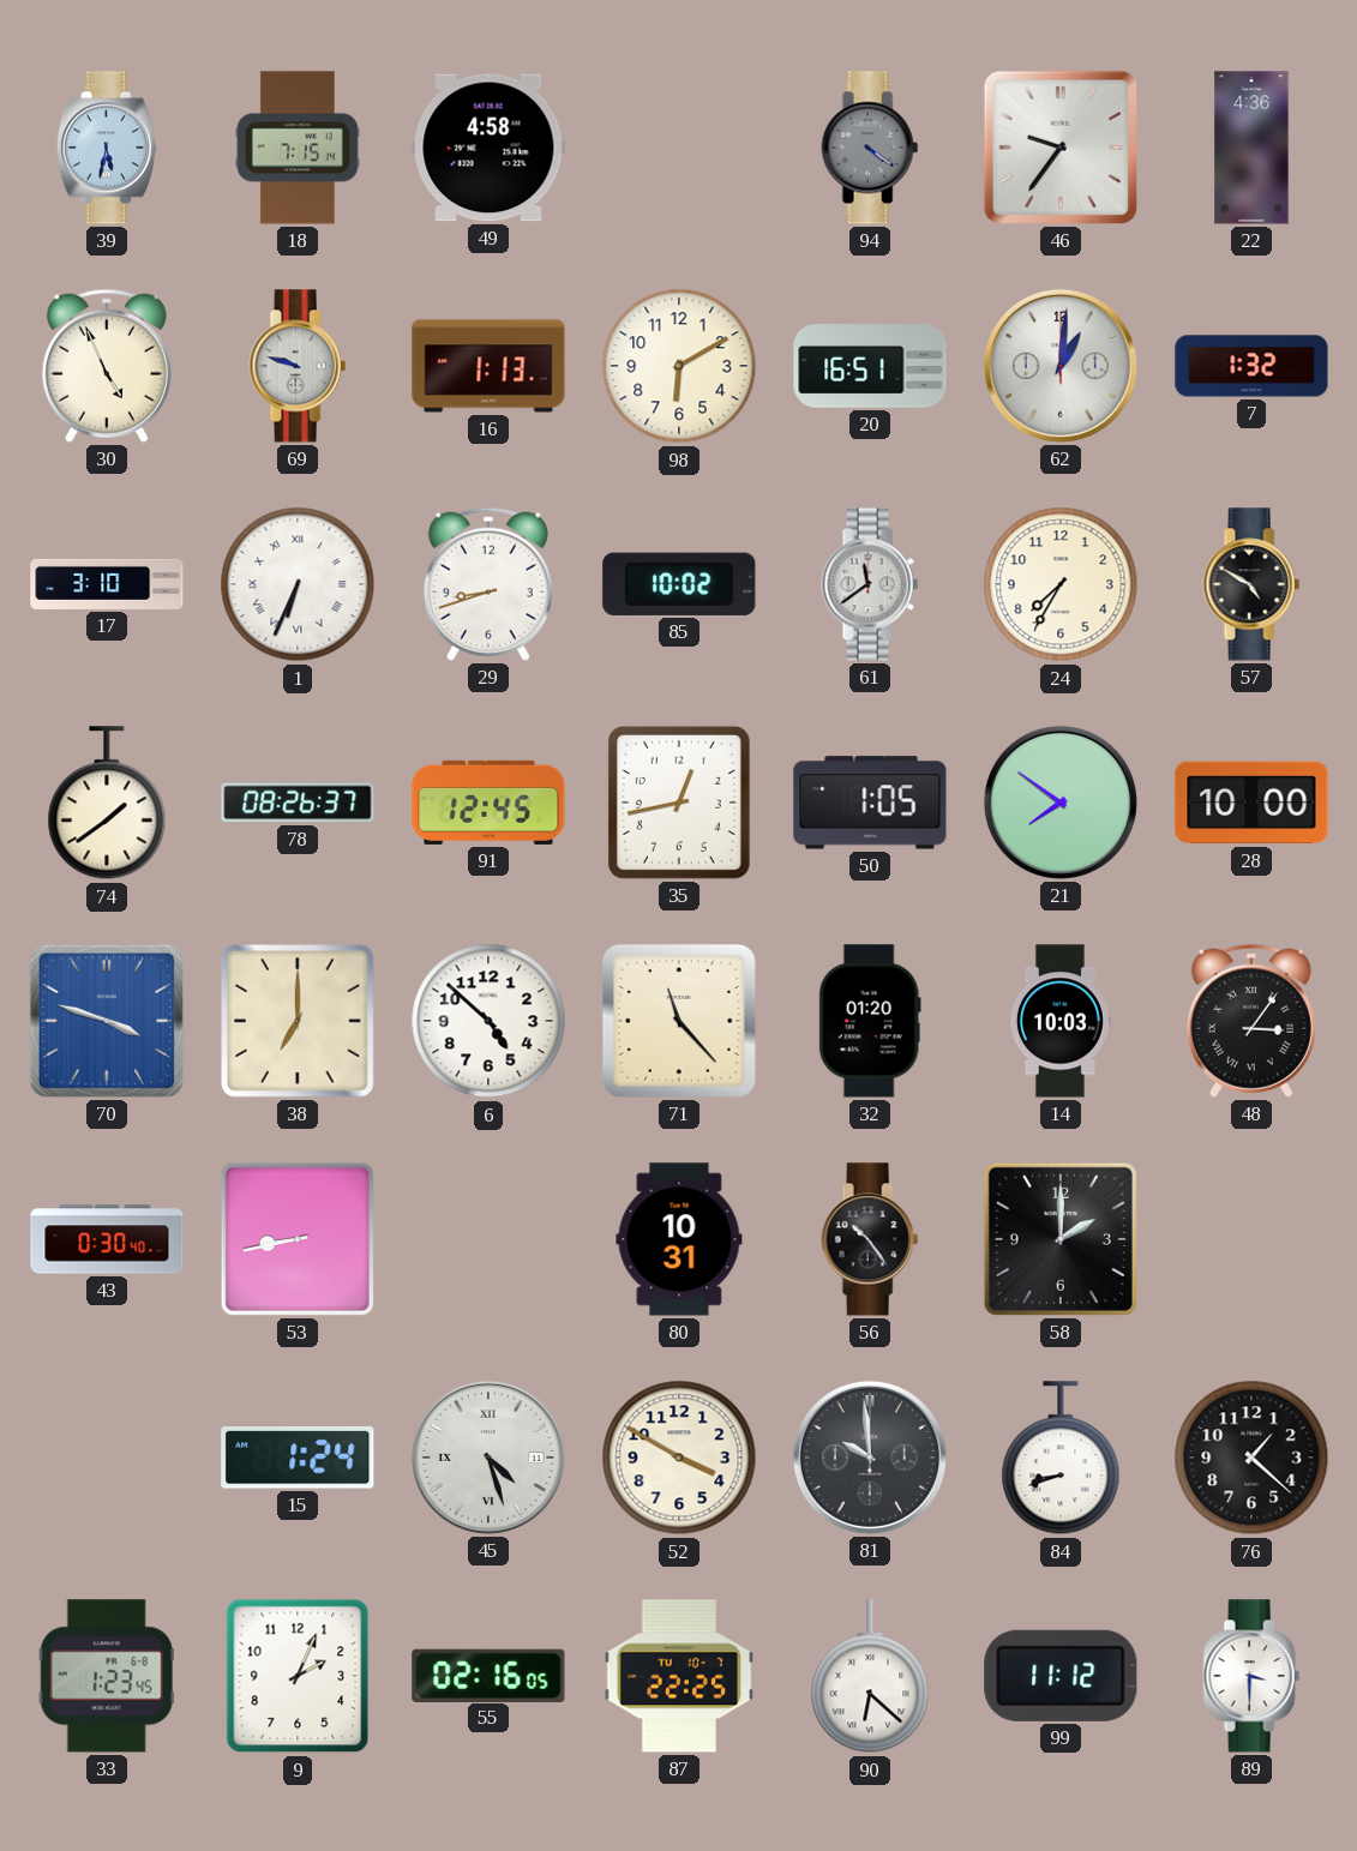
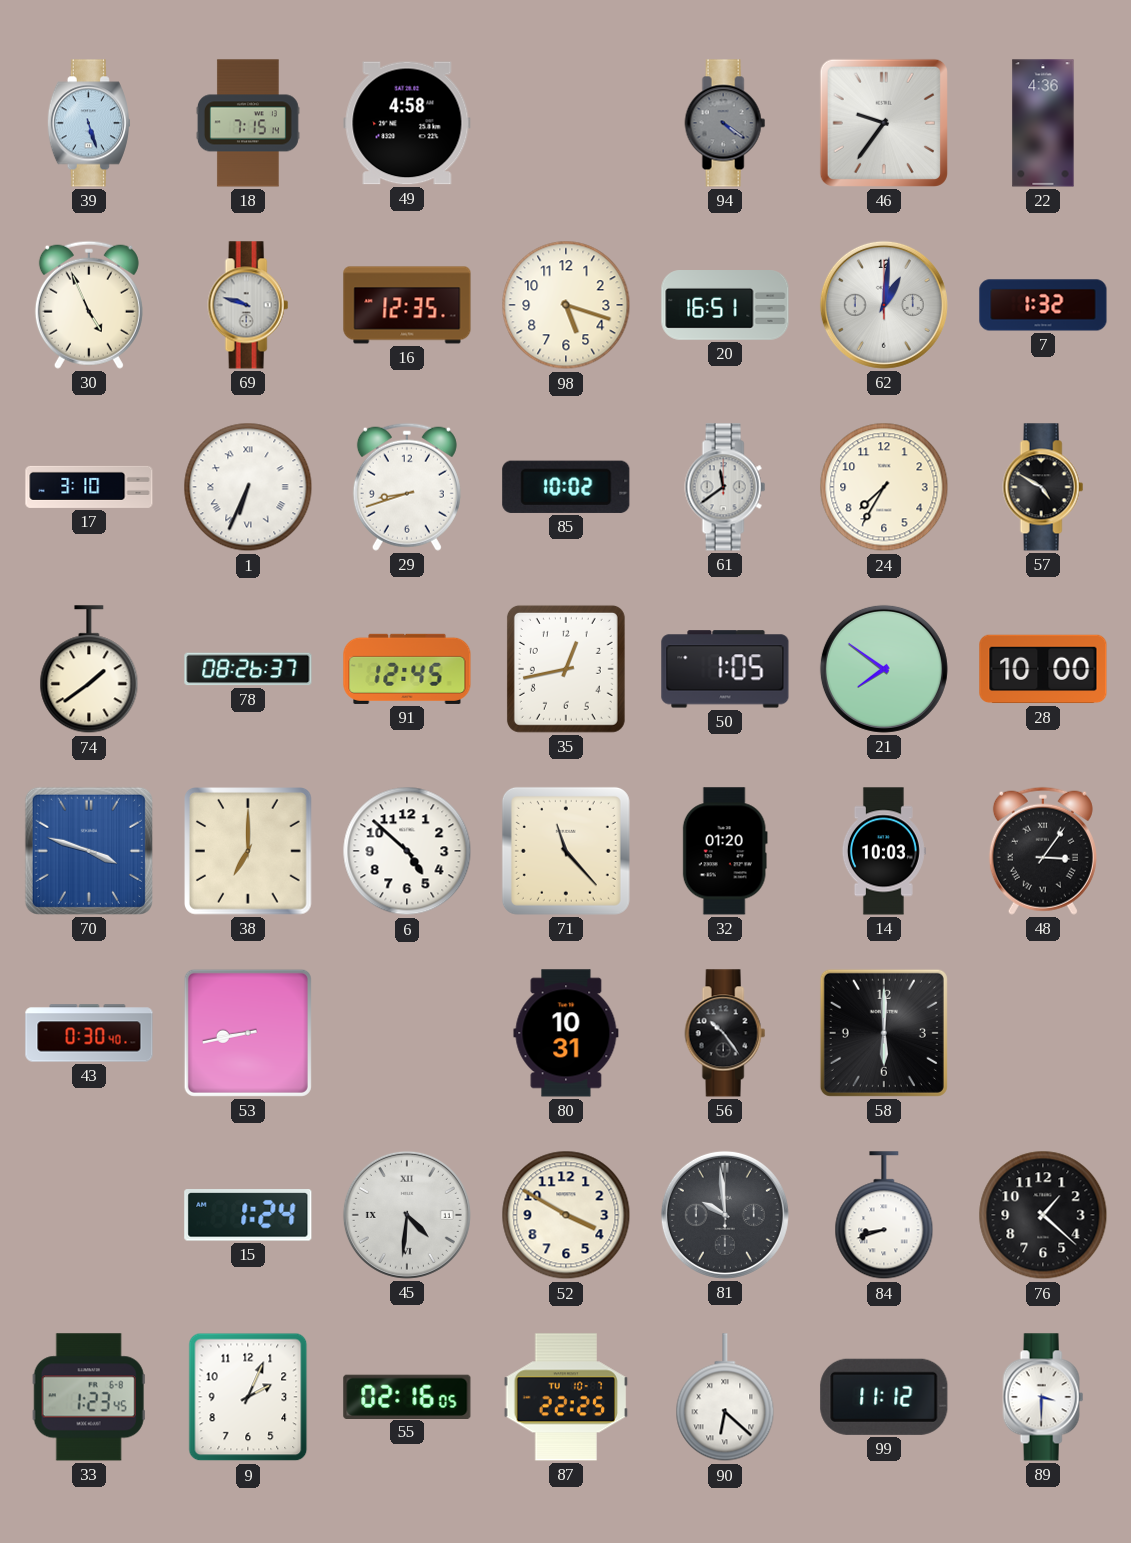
39: 5:32 -> 5:27 (89, 123)
16: 1:13 -> 12:35 (407, 305)
98: 6:10 -> 5:18 (566, 305)
58: 2:00 -> 6:00 (884, 1033)
45: 4:27 -> 4:31 (407, 1215)
